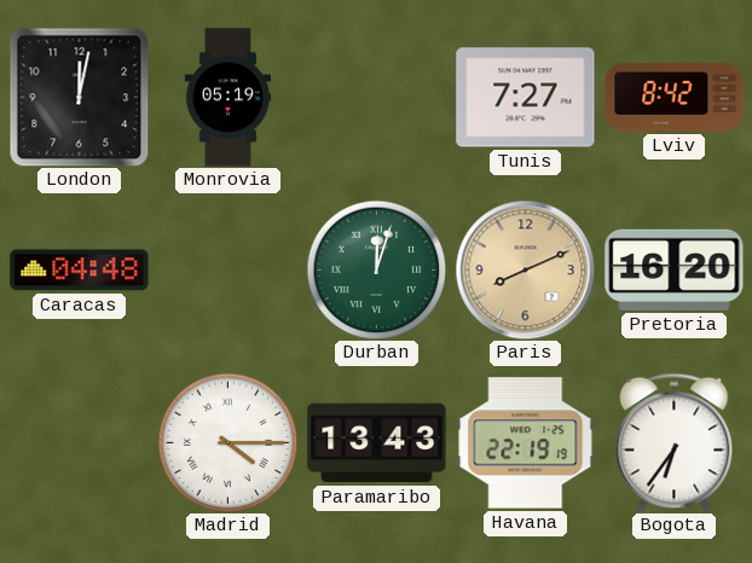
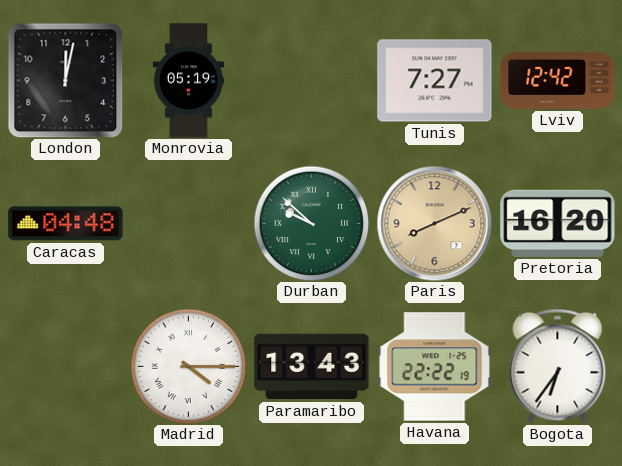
Lviv: 8:42 -> 12:42 (558, 80)
Durban: 12:03 -> 9:52 (311, 223)
Havana: 22:19 -> 22:22 (435, 367)
